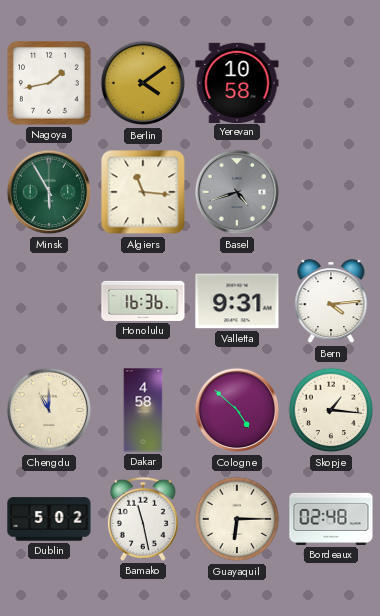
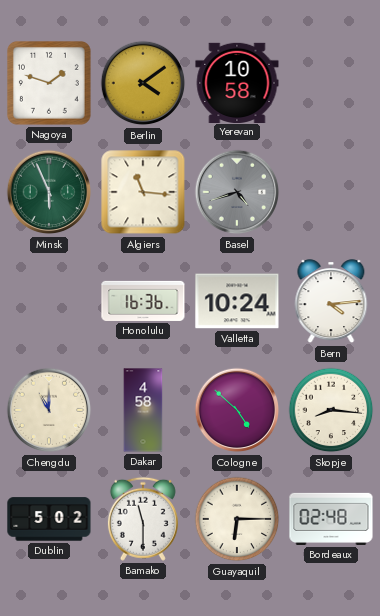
Nagoya: 1:43 -> 1:48 (49, 83)
Minsk: 5:55 -> 5:56 (49, 192)
Valletta: 9:31 -> 10:24 (237, 301)
Skopje: 1:16 -> 8:16 (331, 410)
Bamako: 11:28 -> 11:30 (143, 519)
